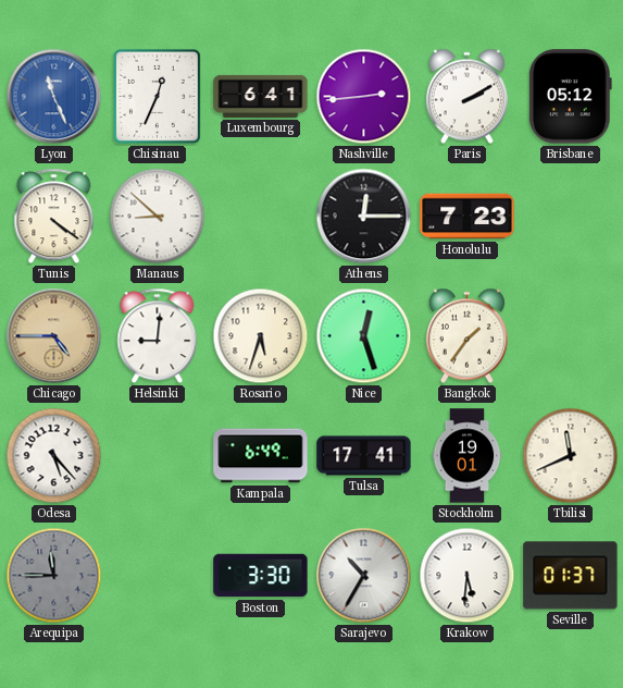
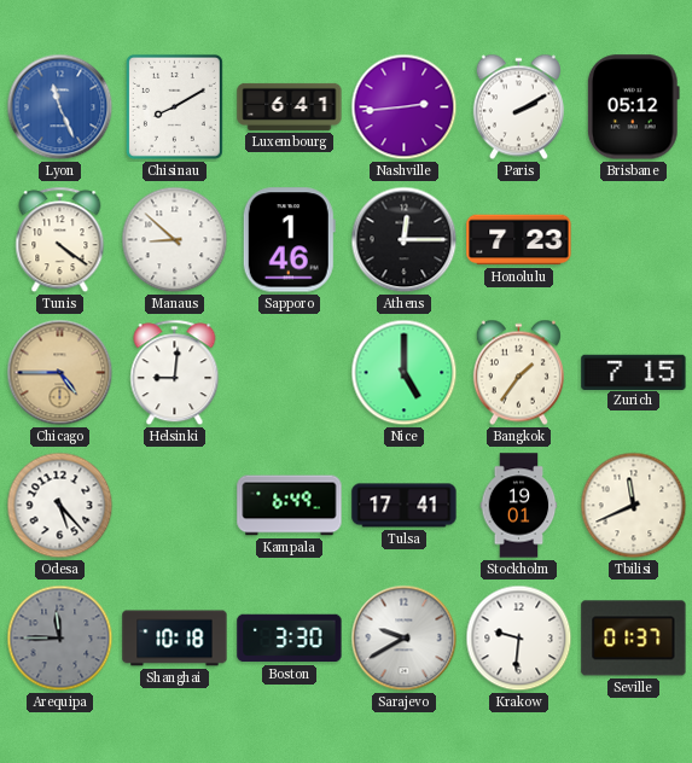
Chisinau: 12:34 -> 8:10 (174, 106)
Sapporo: none -> 1:46 (289, 240)
Rosario: 5:33 -> none (261, 336)
Nice: 12:27 -> 5:00 (405, 373)
Zurich: none -> 7:15 (634, 372)
Shanghai: none -> 10:18 (175, 639)
Sarajevo: 10:35 -> 9:40 (405, 639)
Krakow: 5:31 -> 9:31 (519, 639)
